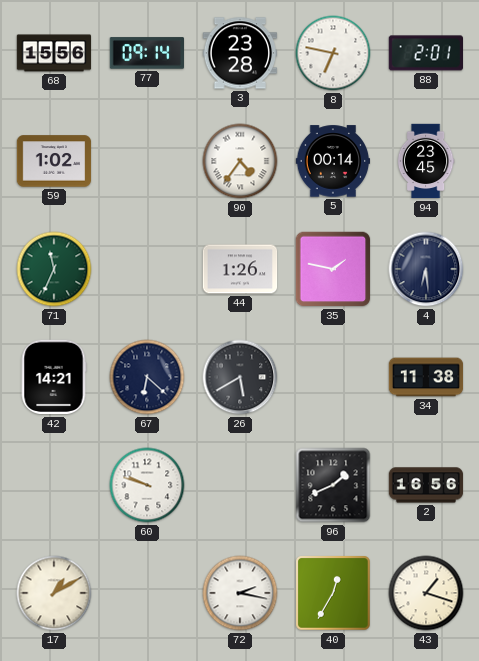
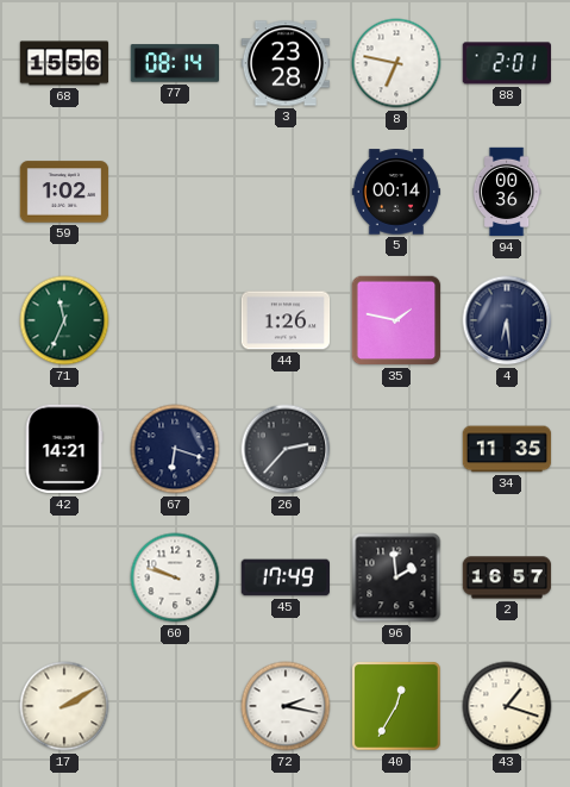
77: 09:14 -> 08:14 (174, 63)
90: 4:36 -> none (240, 161)
94: 23:45 -> 00:36 (507, 192)
67: 6:22 -> 6:18 (175, 449)
26: 5:40 -> 2:37 (286, 449)
34: 11:38 -> 11:35 (507, 449)
45: none -> 17:49 (284, 577)
96: 1:41 -> 1:59 (396, 577)
2: 16:56 -> 16:57 (507, 577)
17: 1:10 -> 2:10 (64, 706)
